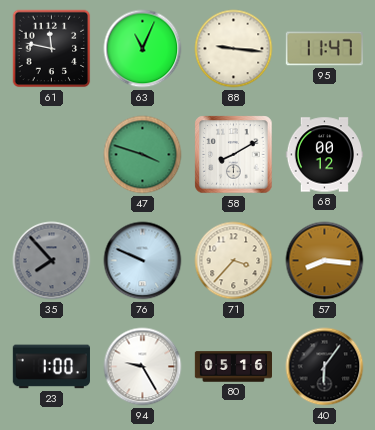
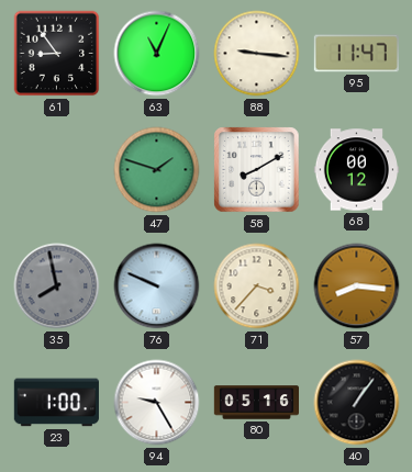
61: 11:47 -> 8:54 (57, 54)
47: 3:48 -> 1:48 (157, 170)
35: 7:53 -> 7:58 (57, 286)
40: 6:06 -> 1:06 (357, 403)
